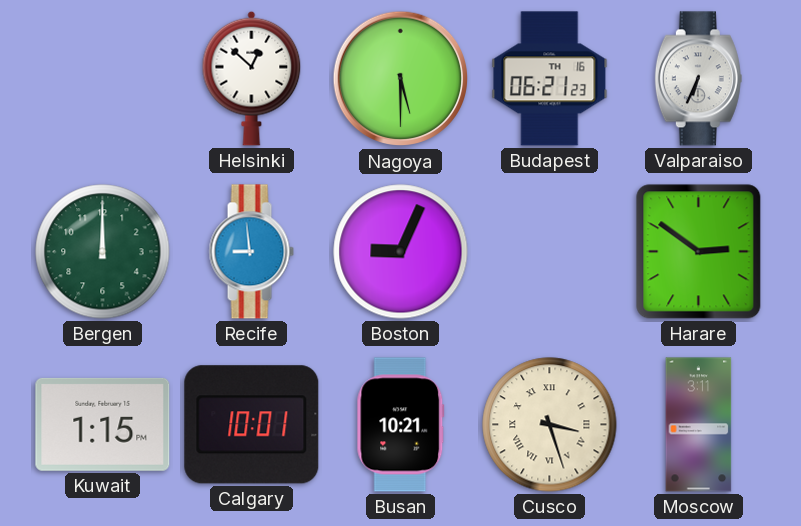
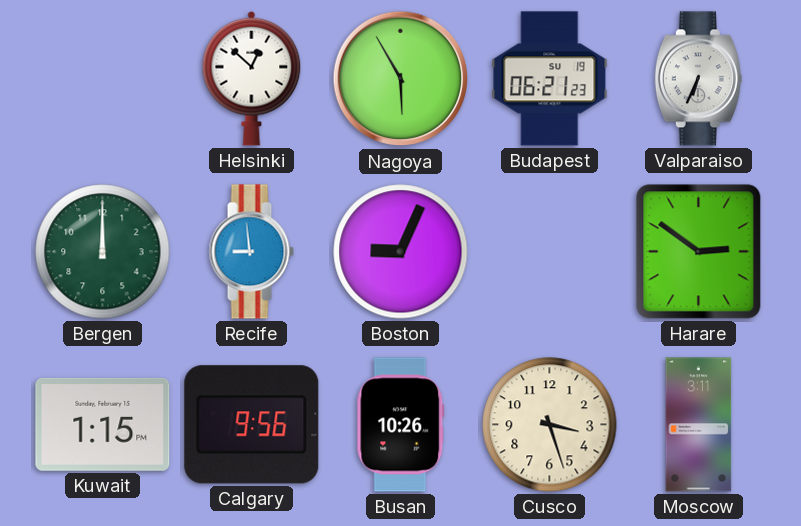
Nagoya: 5:30 -> 5:55 (401, 79)
Budapest date: TH 16 -> SU 19 (550, 79)
Calgary: 10:01 -> 9:56 (252, 425)
Busan: 10:21 -> 10:26 (401, 425)
Cusco numerals: Roman -> Arabic (550, 425)
